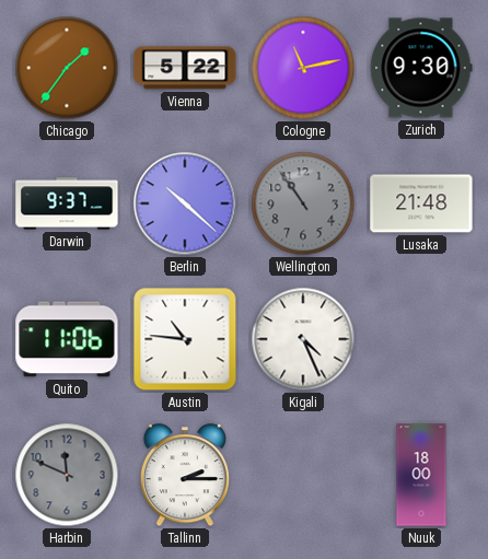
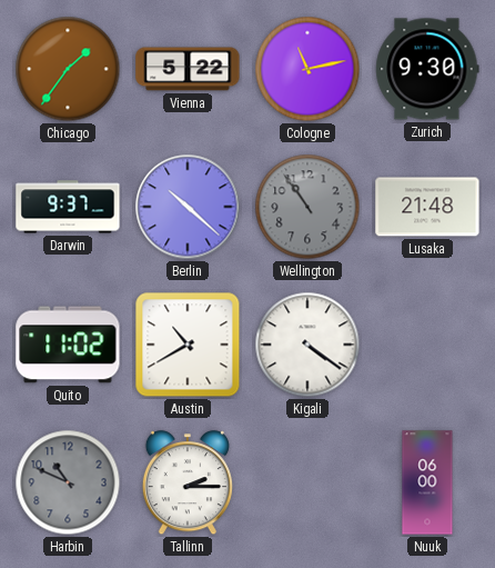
Quito: 11:06 -> 11:02 (68, 345)
Austin: 10:46 -> 10:40 (188, 345)
Kigali: 4:26 -> 4:21 (307, 345)
Harbin: 11:49 -> 10:49 (68, 482)
Nuuk: 18:00 -> 06:00 (427, 482)
